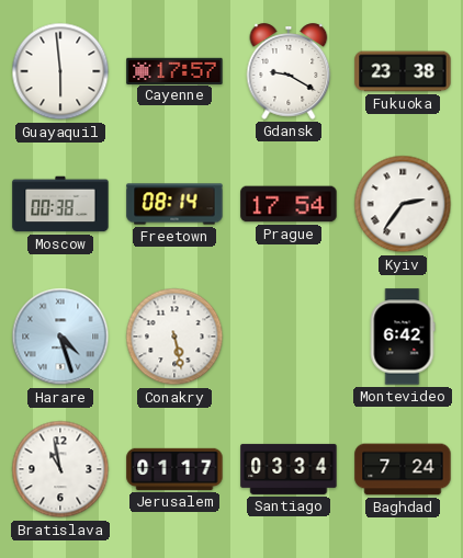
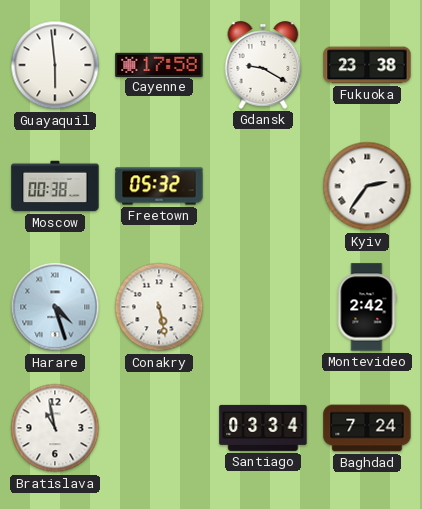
Cayenne: 17:57 -> 17:58 (159, 64)
Freetown: 08:14 -> 05:32 (159, 186)
Prague: 17:54 -> none (289, 204)
Montevideo: 6:42 -> 2:42 (367, 307)
Jerusalem: 01:17 -> none (174, 469)
